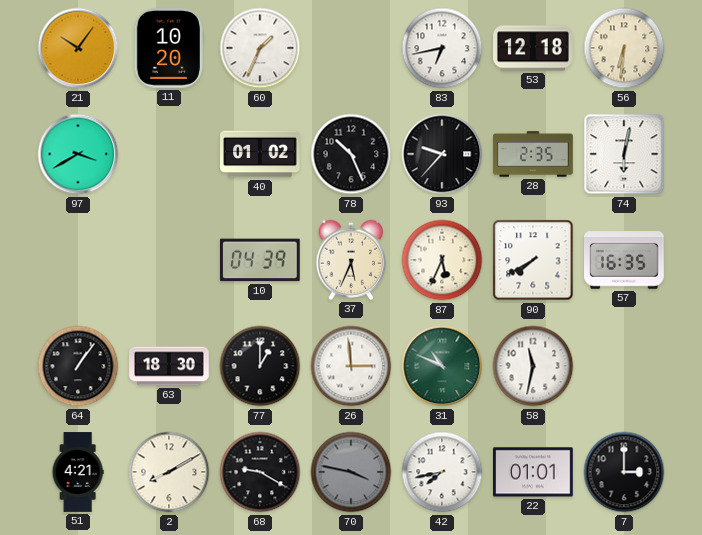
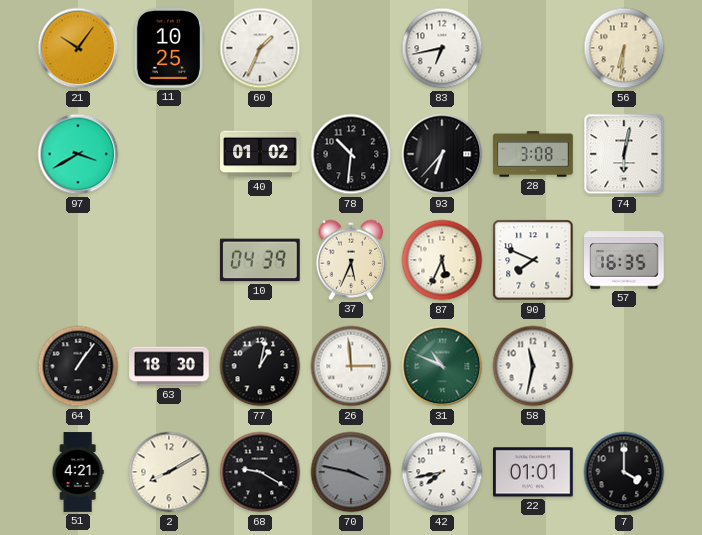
11: 10:20 -> 10:25 (168, 49)
53: 12:18 -> none (534, 48)
78: 10:26 -> 10:31 (351, 154)
93: 9:37 -> 6:37 (442, 154)
28: 2:35 -> 3:08 (533, 154)
90: 7:40 -> 7:49 (533, 260)
77: 1:00 -> 1:02 (260, 366)
7: 3:00 -> 4:00 (624, 472)
